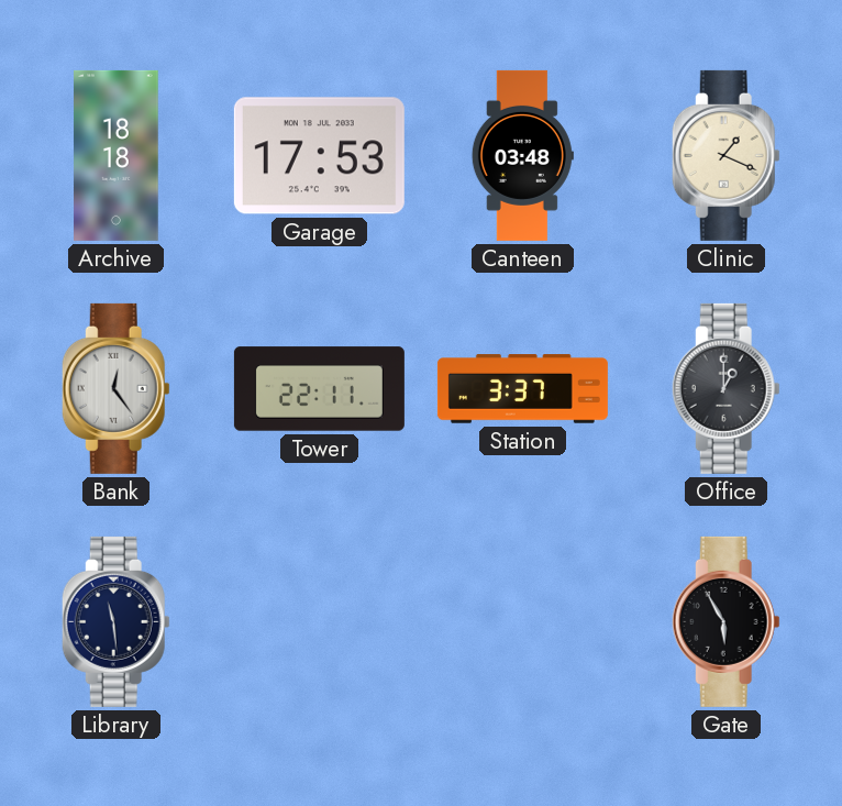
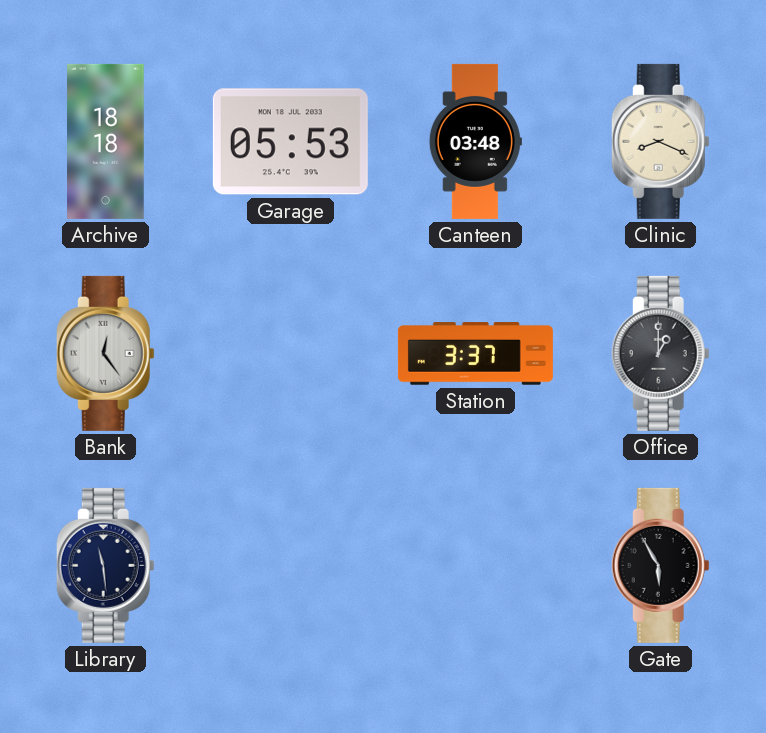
Garage: 17:53 -> 05:53 (290, 142)
Clinic: 1:19 -> 8:19 (660, 141)
Tower: 22:11 -> none (319, 389)
